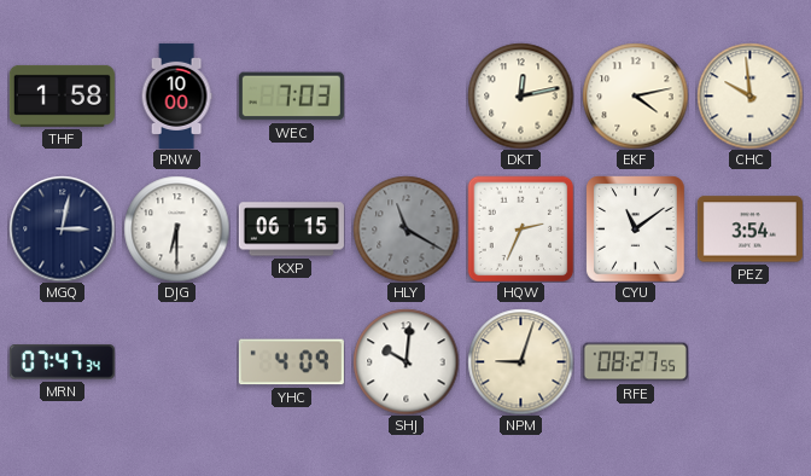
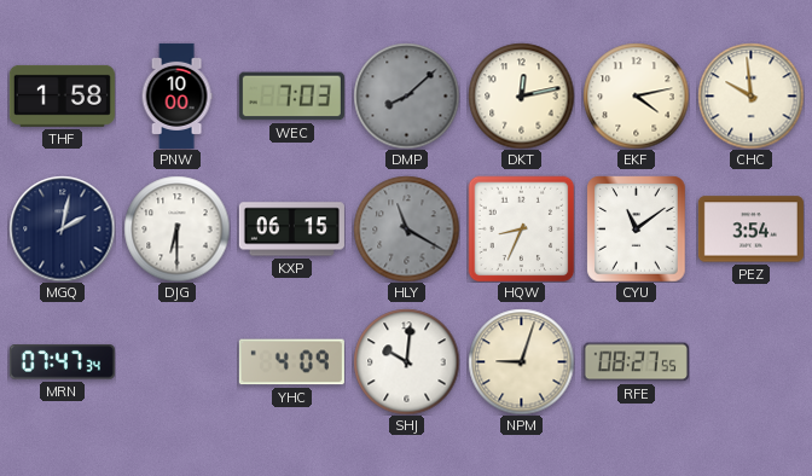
DMP: none -> 8:08 (406, 95)
MGQ: 3:02 -> 2:02 (62, 228)
HQW: 2:34 -> 8:34 (521, 228)
